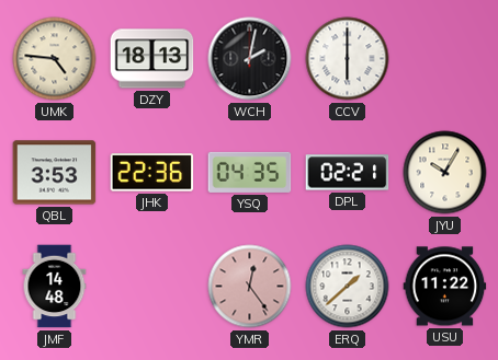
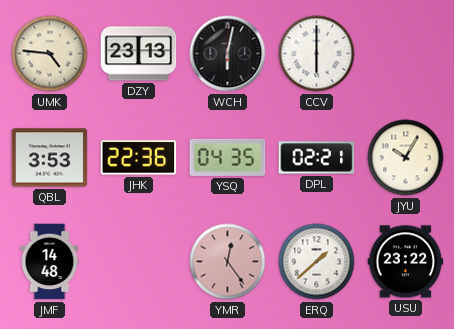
DZY: 18:13 -> 23:13 (139, 54)
WCH: 2:02 -> 6:02 (228, 54)
USU: 11:22 -> 23:22 (406, 262)
